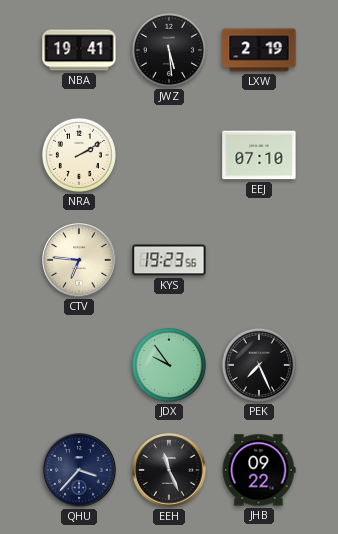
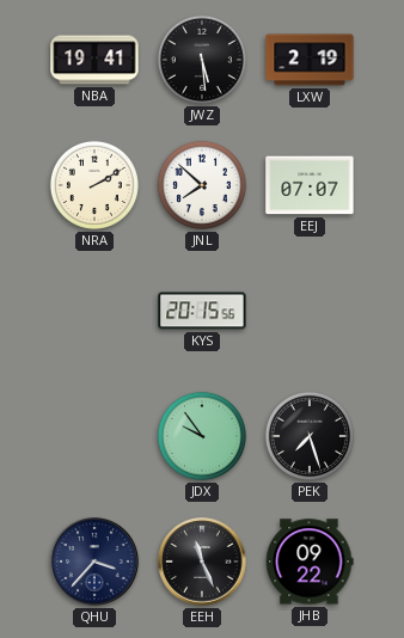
JNL: none -> 7:52 (202, 185)
EEJ: 07:10 -> 07:07 (310, 185)
CTV: 6:46 -> none (79, 260)
KYS: 19:23 -> 20:15 (202, 311)
PEK: 7:26 -> 7:27 (310, 436)
